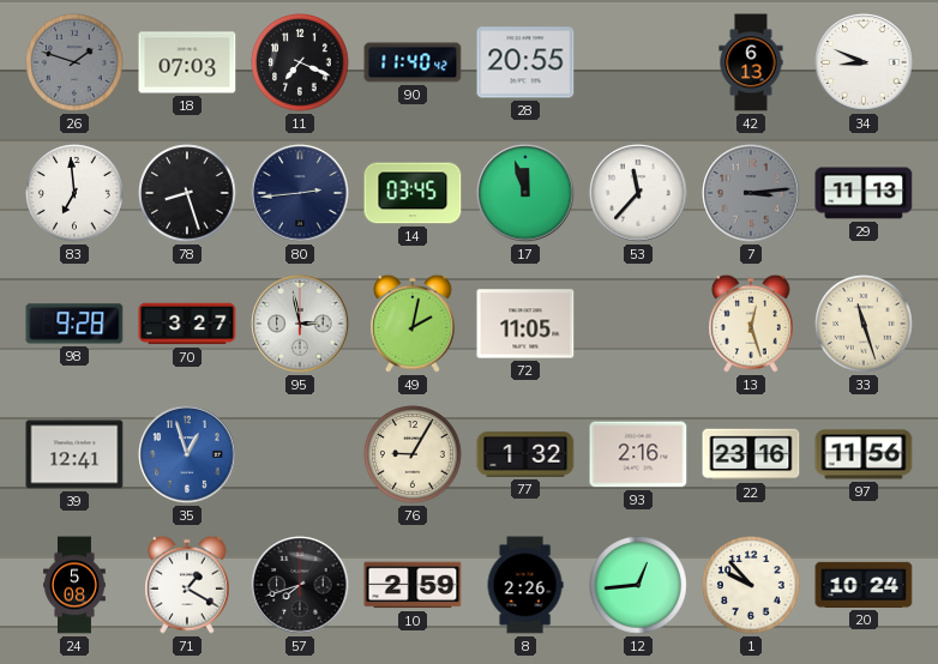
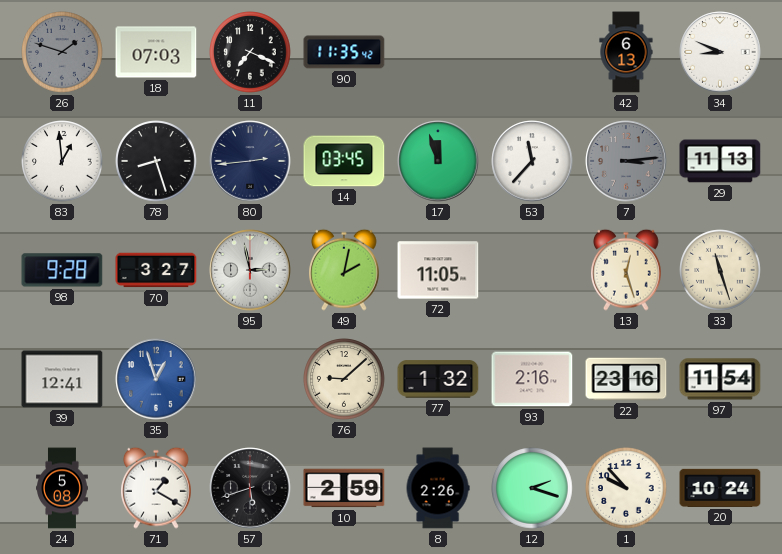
90: 11:40 -> 11:35 (344, 52)
28: 20:55 -> none (525, 62)
83: 6:59 -> 12:59 (62, 161)
76: 9:05 -> 9:08 (344, 379)
97: 11:56 -> 11:54 (720, 379)
57: 7:42 -> 5:42 (250, 488)
12: 12:44 -> 2:18 (532, 488)
